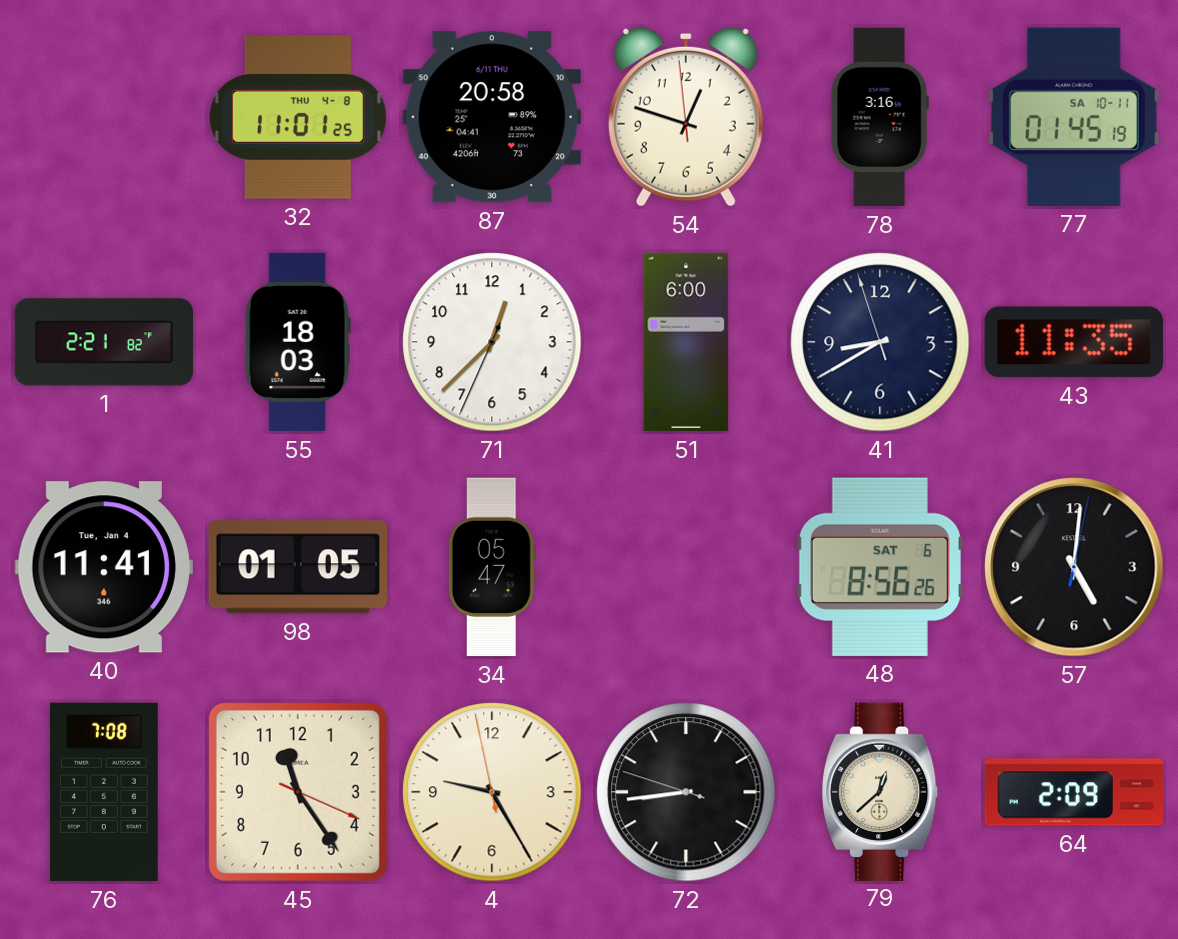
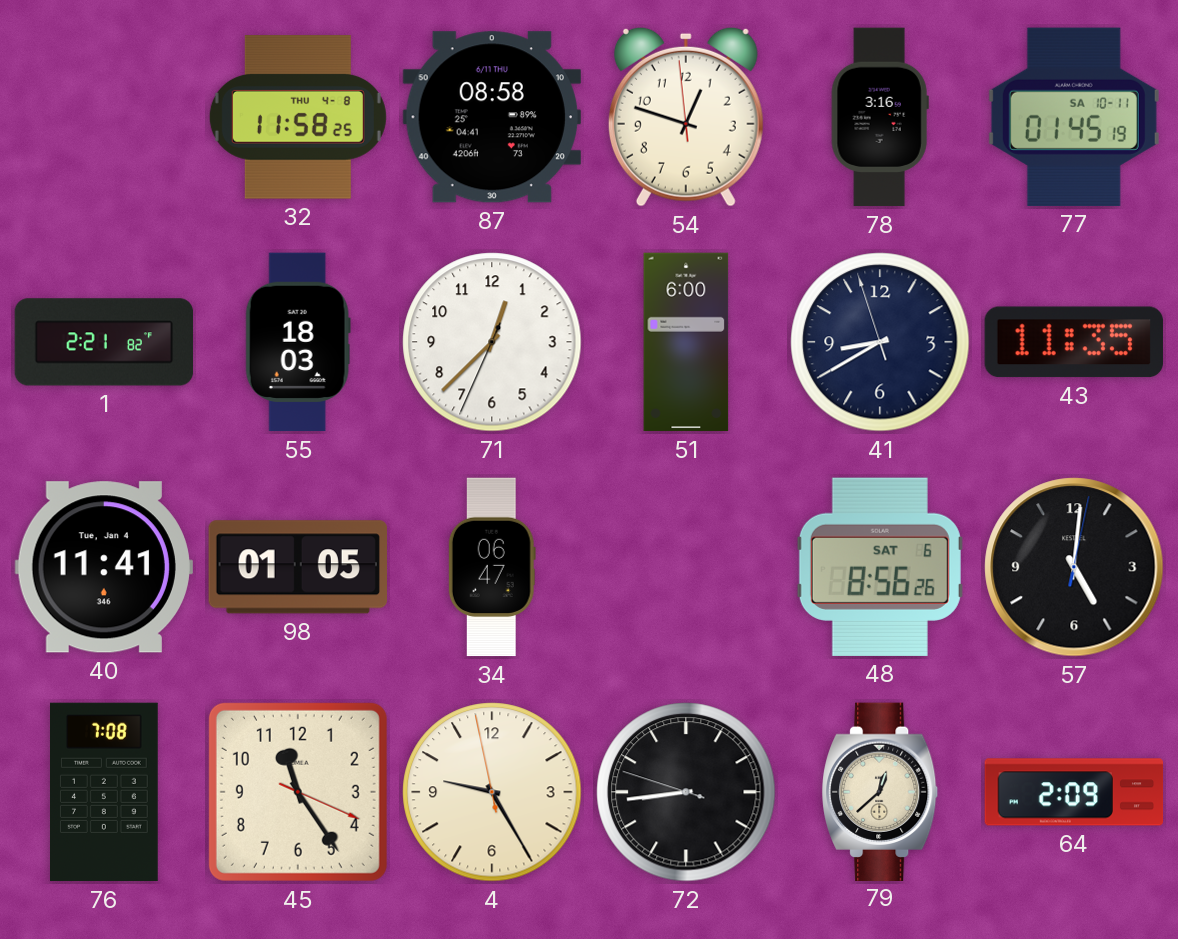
32: 11:01 -> 11:58 (298, 117)
87: 20:58 -> 08:58 (492, 117)
34: 05:47 -> 06:47 (492, 567)
